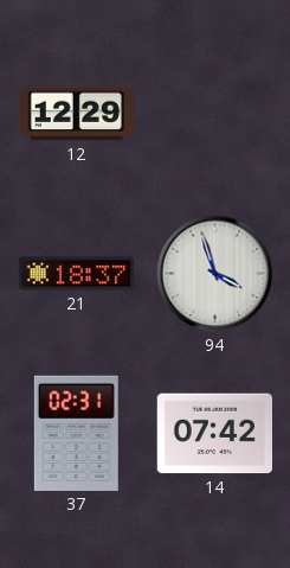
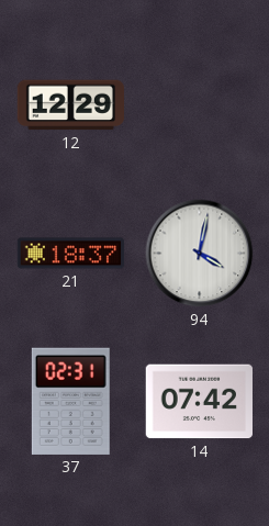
94: 3:57 -> 4:02 (200, 254)
